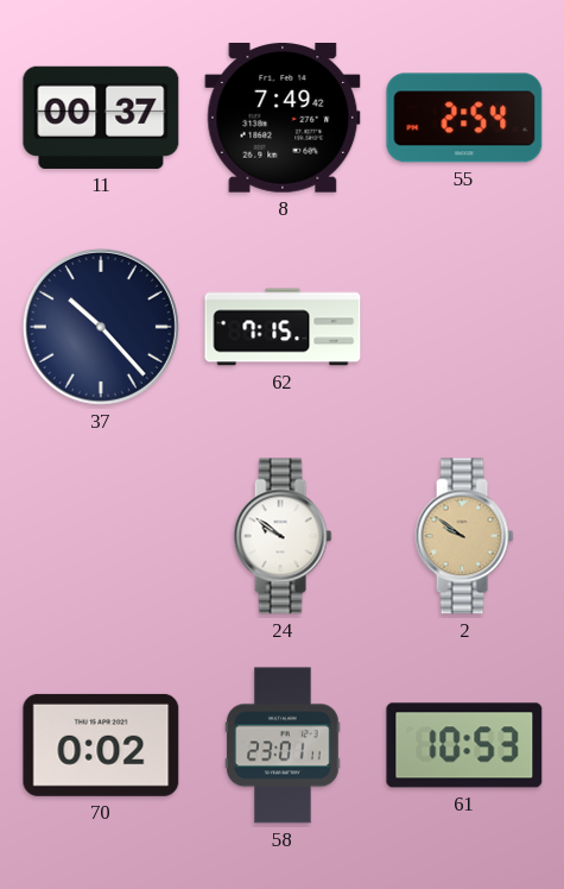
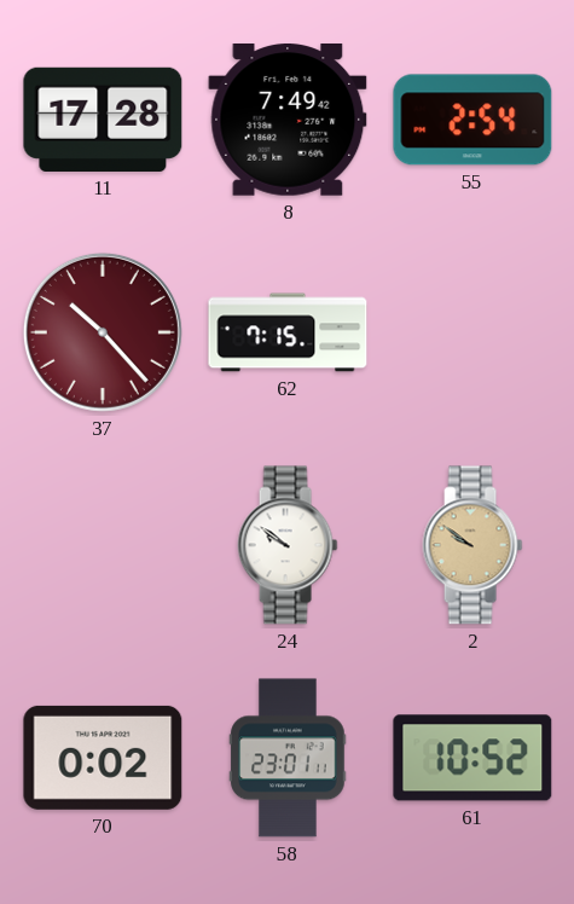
11: 00:37 -> 17:28 (103, 120)
37 dial: navy -> burgundy (103, 332)
61: 10:53 -> 10:52 (472, 758)
